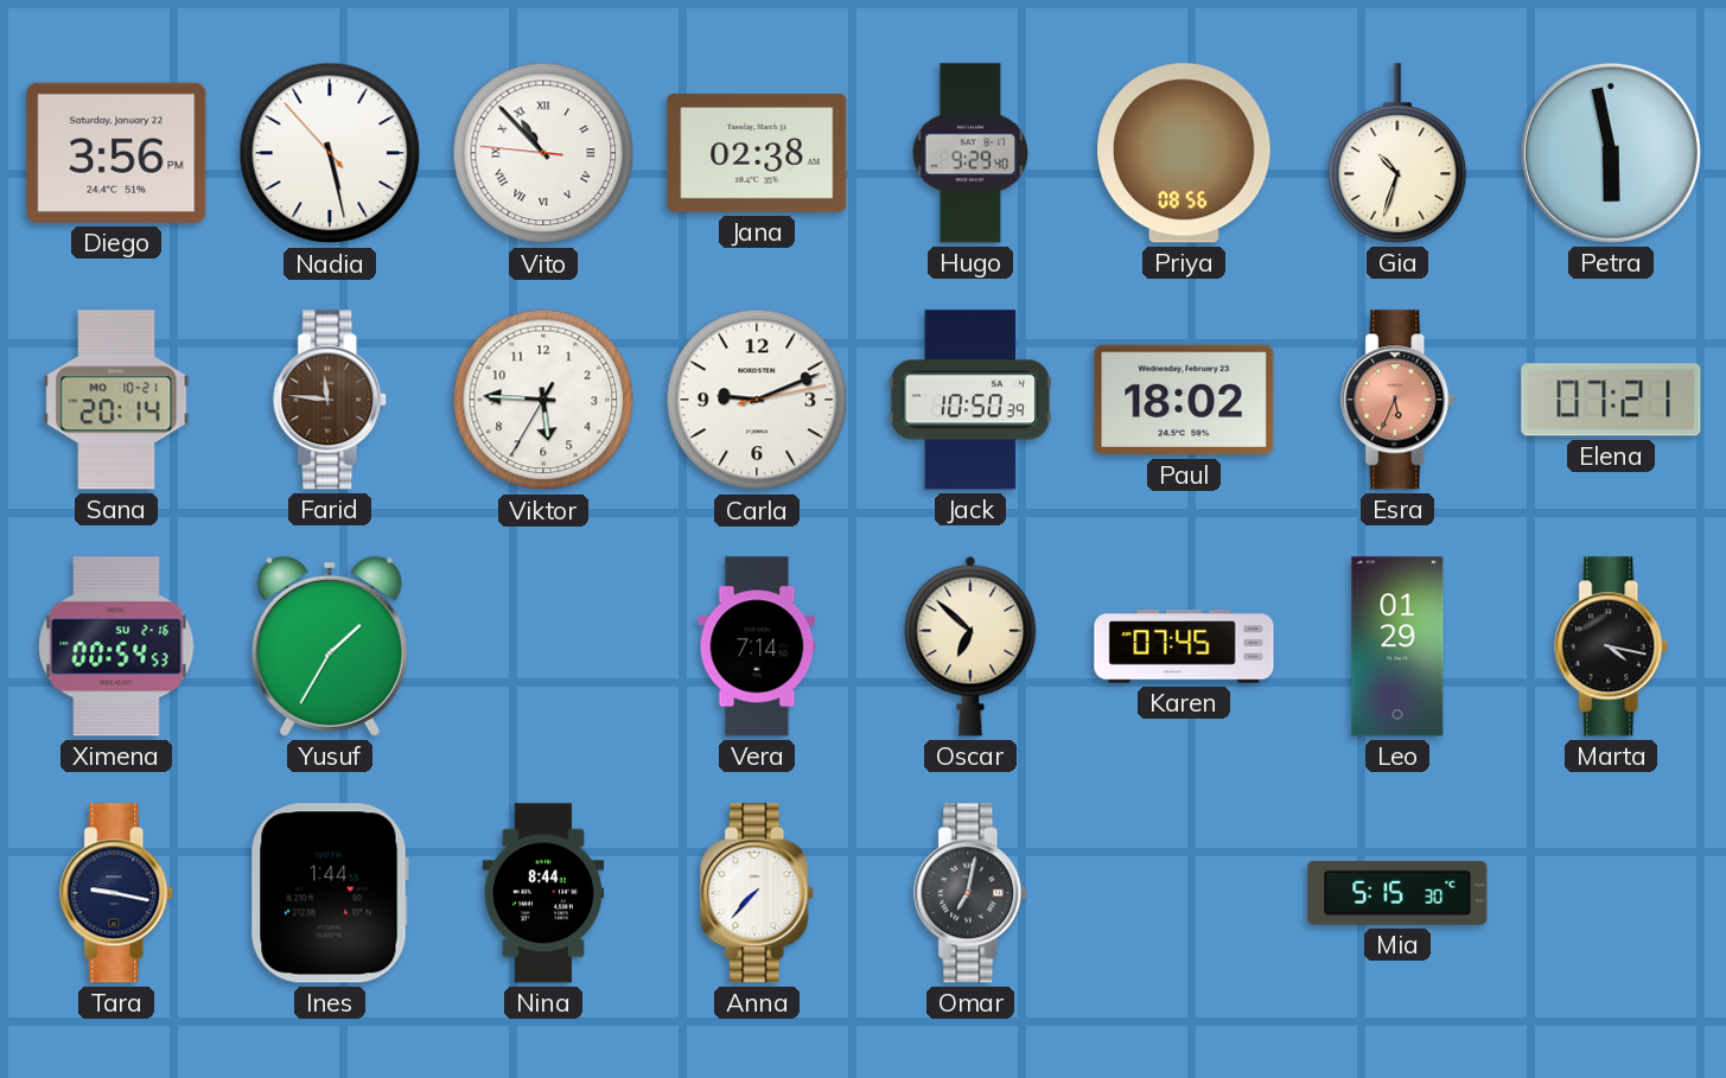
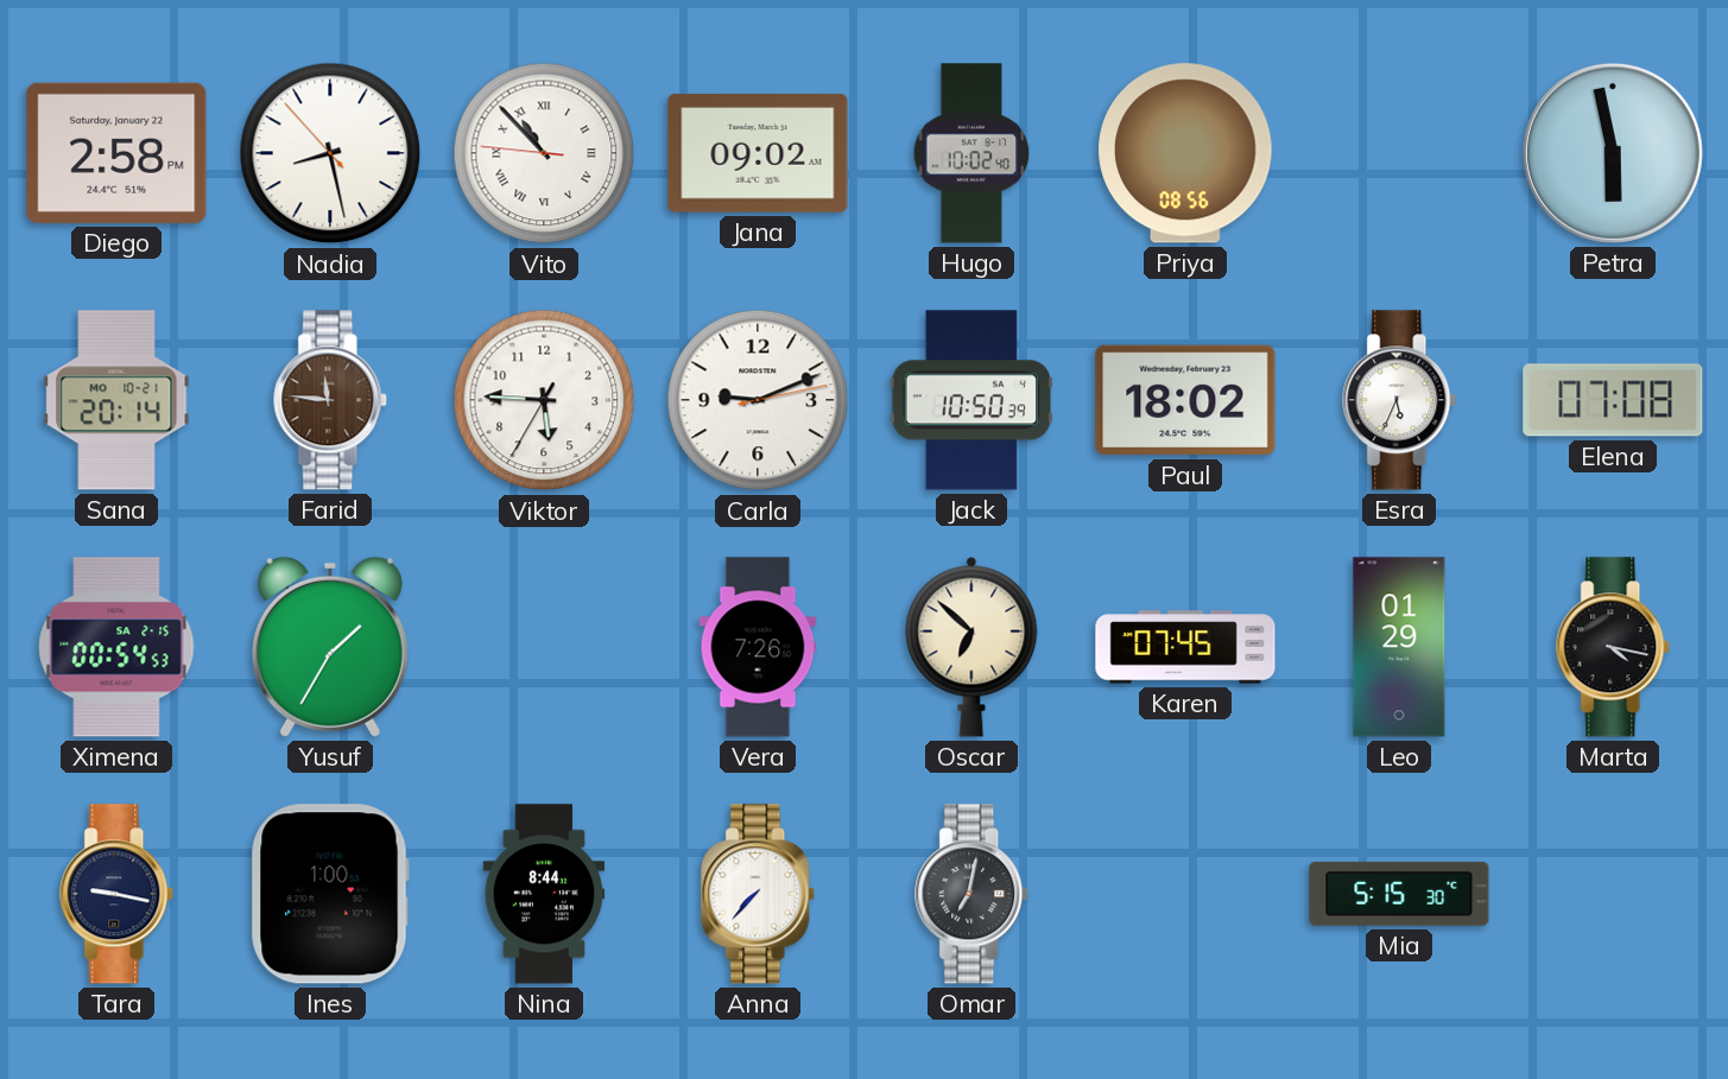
Diego: 3:56 -> 2:58 (116, 153)
Nadia: 5:27 -> 8:27 (330, 153)
Jana: 02:38 -> 09:02 (758, 153)
Hugo: 9:29 -> 10:02 (971, 153)
Gia: 10:33 -> none (1397, 153)
Esra dial: salmon -> white (1400, 400)
Elena: 07:21 -> 07:08 (1613, 400)
Ximena date: SU 2-16 -> SA 2-15 (116, 647)
Vera: 7:14 -> 7:26 (758, 647)
Ines: 1:44 -> 1:00 (330, 894)
